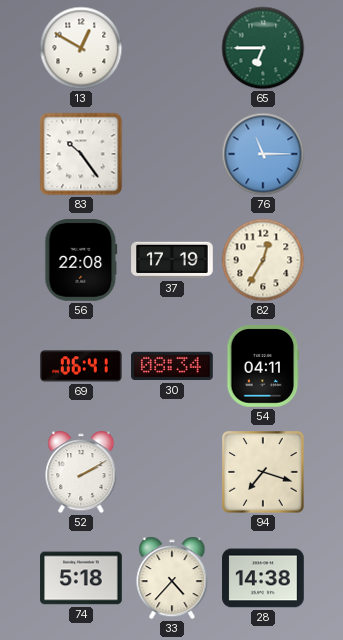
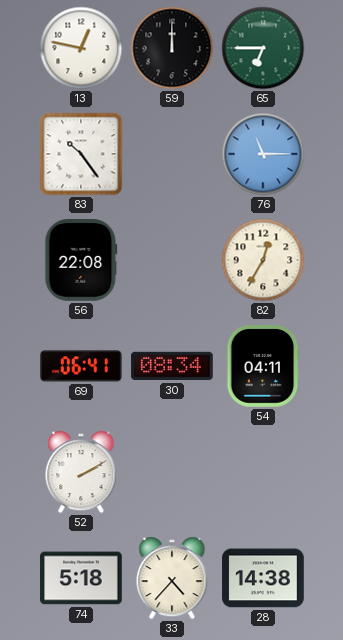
13: 12:50 -> 12:47 (81, 48)
59: none -> 12:00 (172, 48)
37: 17:19 -> none (172, 260)
94: 7:18 -> none (263, 472)
